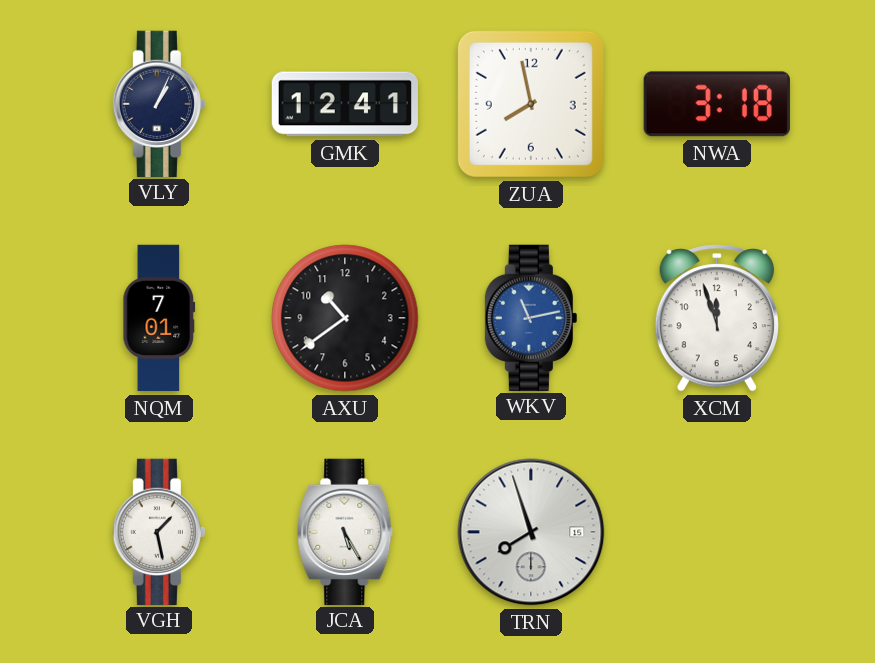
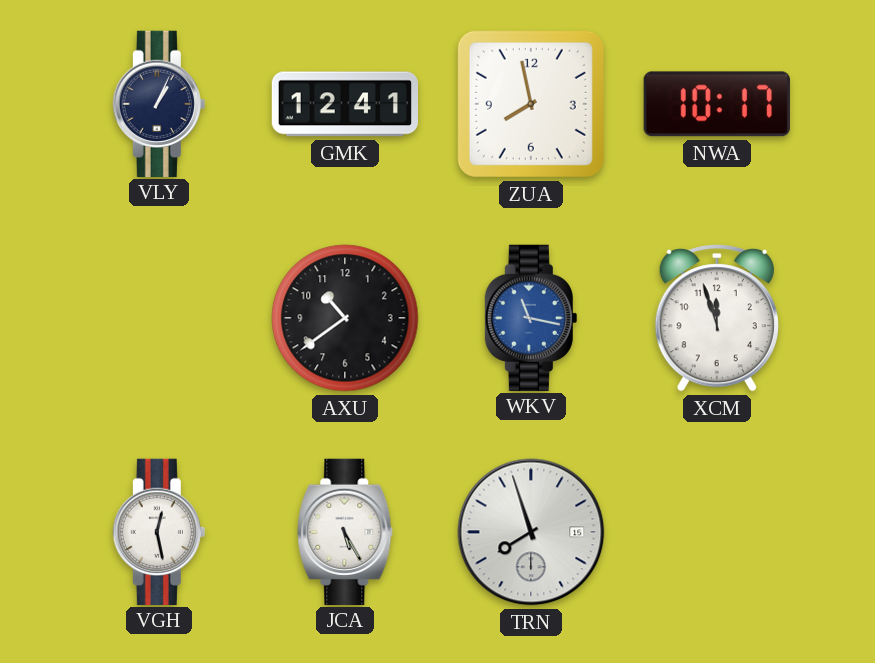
NWA: 3:18 -> 10:17 (717, 104)
NQM: 7:01 -> none (159, 318)
WKV: 11:13 -> 11:17 (531, 317)
VGH: 1:28 -> 12:28 (159, 531)
